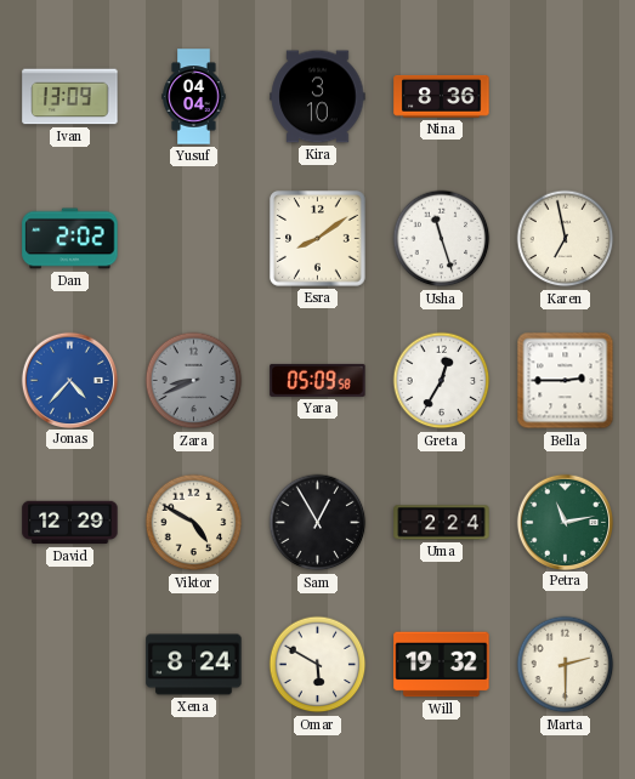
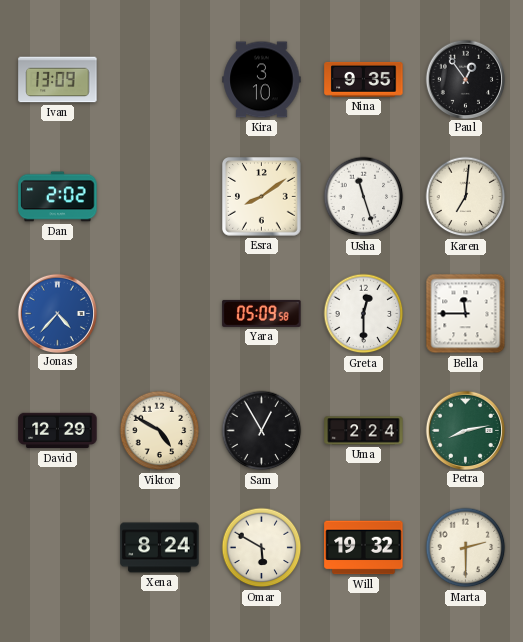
Yusuf: 04:04 -> none (194, 97)
Nina: 8:36 -> 9:35 (364, 79)
Paul: none -> 12:54 (465, 79)
Karen: 6:58 -> 7:01 (466, 197)
Zara: 8:41 -> none (194, 381)
Greta: 12:35 -> 12:30 (364, 314)
Bella: 2:45 -> 11:45 (466, 314)
Petra: 11:13 -> 8:13 (465, 430)
